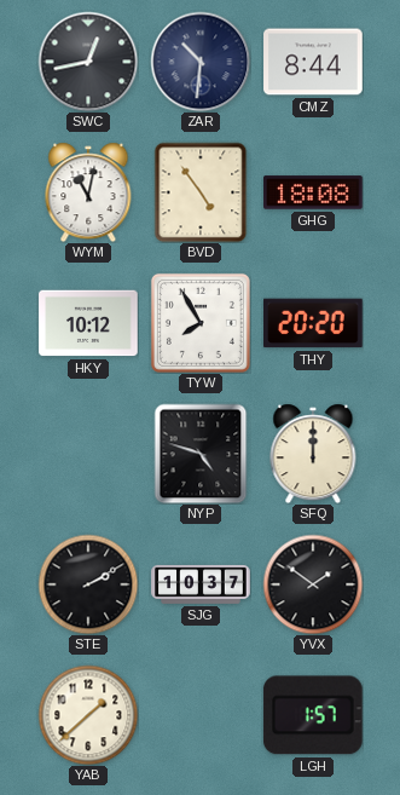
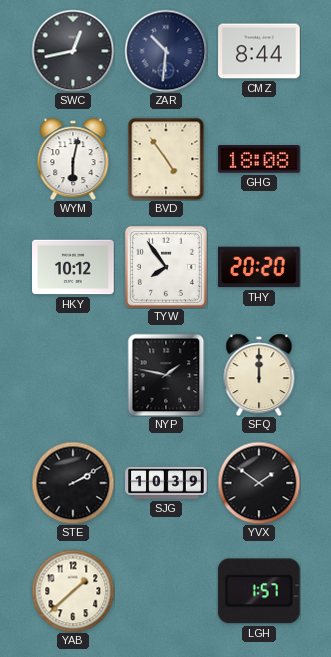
WYM: 11:02 -> 6:02 (73, 159)
TYW: 7:55 -> 7:54 (166, 267)
NYP: 4:48 -> 1:47 (166, 375)
SJG: 10:37 -> 10:39 (166, 483)
